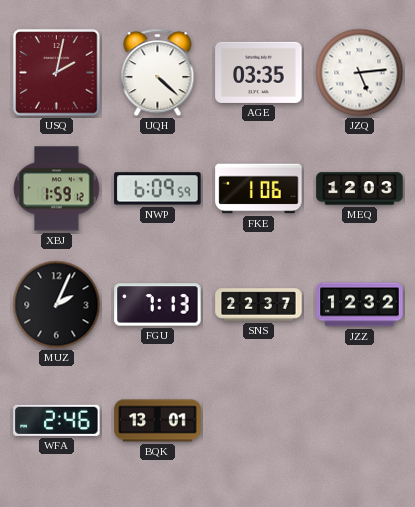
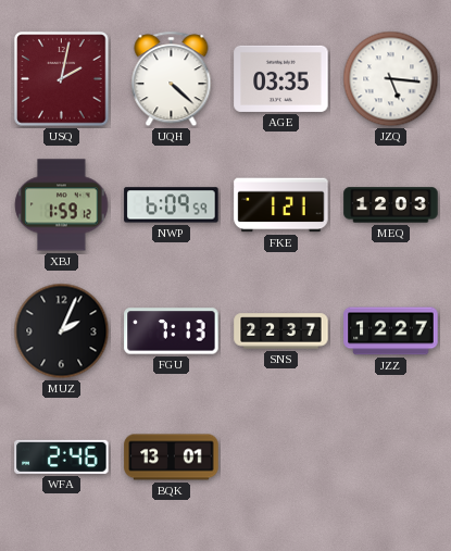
JZQ: 5:14 -> 5:16 (391, 79)
FKE: 1:06 -> 1:21 (281, 205)
JZZ: 12:32 -> 12:27 (391, 331)
